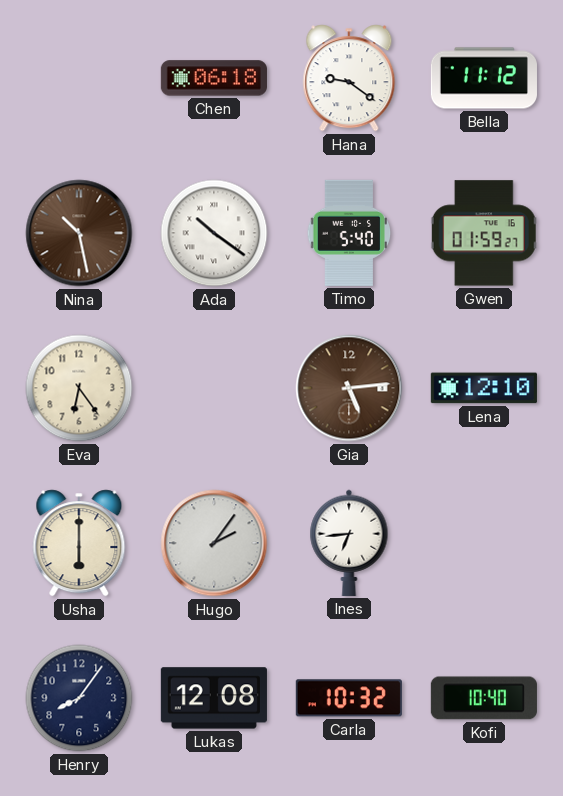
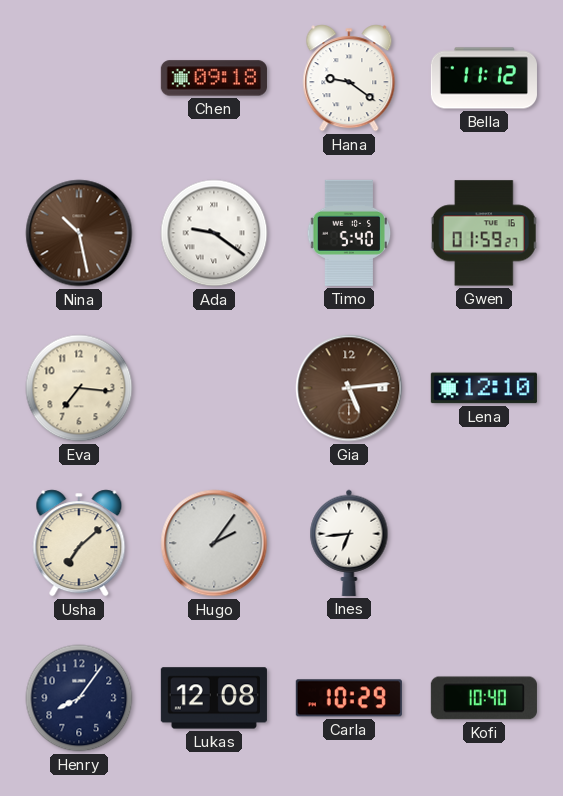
Chen: 06:18 -> 09:18 (214, 78)
Ada: 10:21 -> 9:21 (214, 233)
Eva: 6:24 -> 7:16 (79, 388)
Usha: 6:00 -> 7:08 (79, 543)
Carla: 10:32 -> 10:29 (349, 698)
